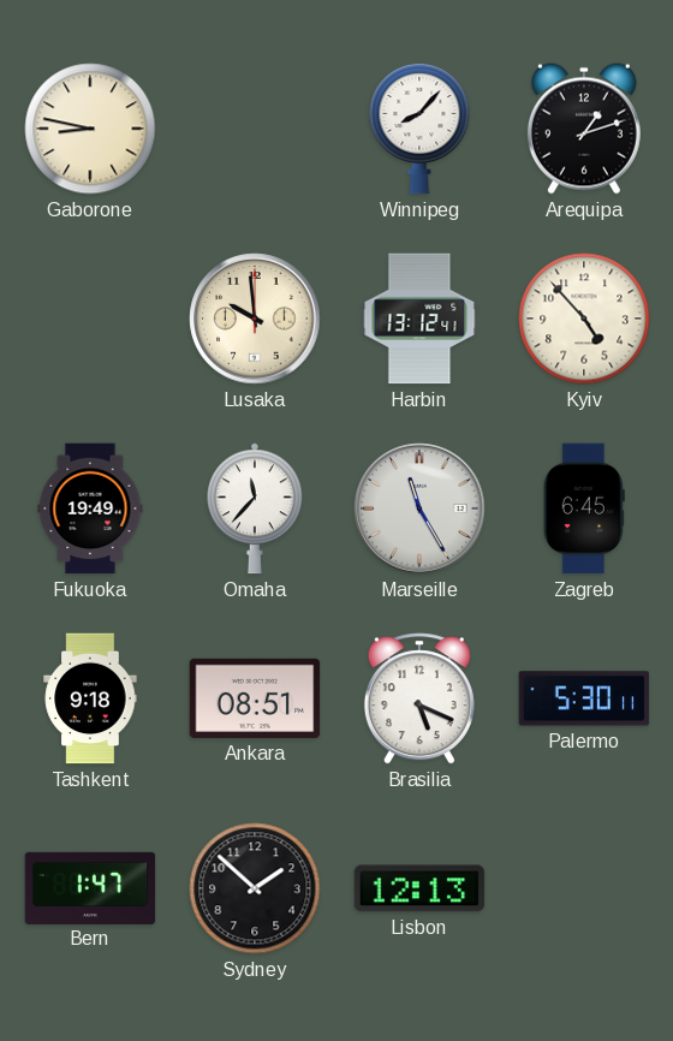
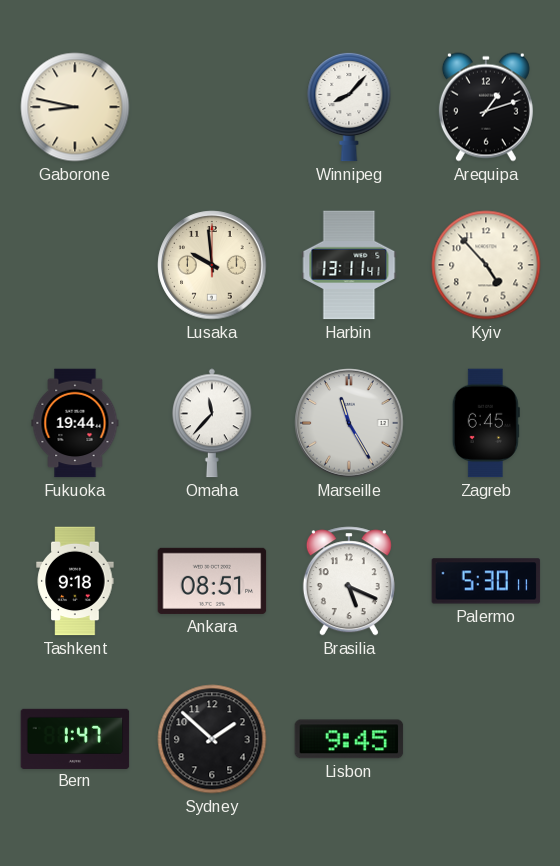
Harbin: 13:12 -> 13:11 (349, 265)
Fukuoka: 19:49 -> 19:44 (75, 423)
Lisbon: 12:13 -> 9:45 (349, 739)
